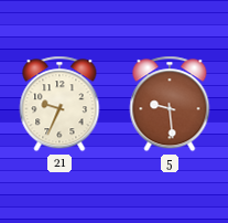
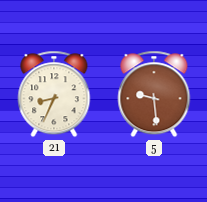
21: 9:34 -> 8:34 (54, 94)
